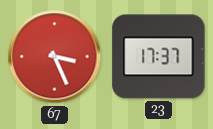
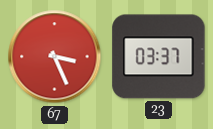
23: 17:37 -> 03:37 (159, 57)
